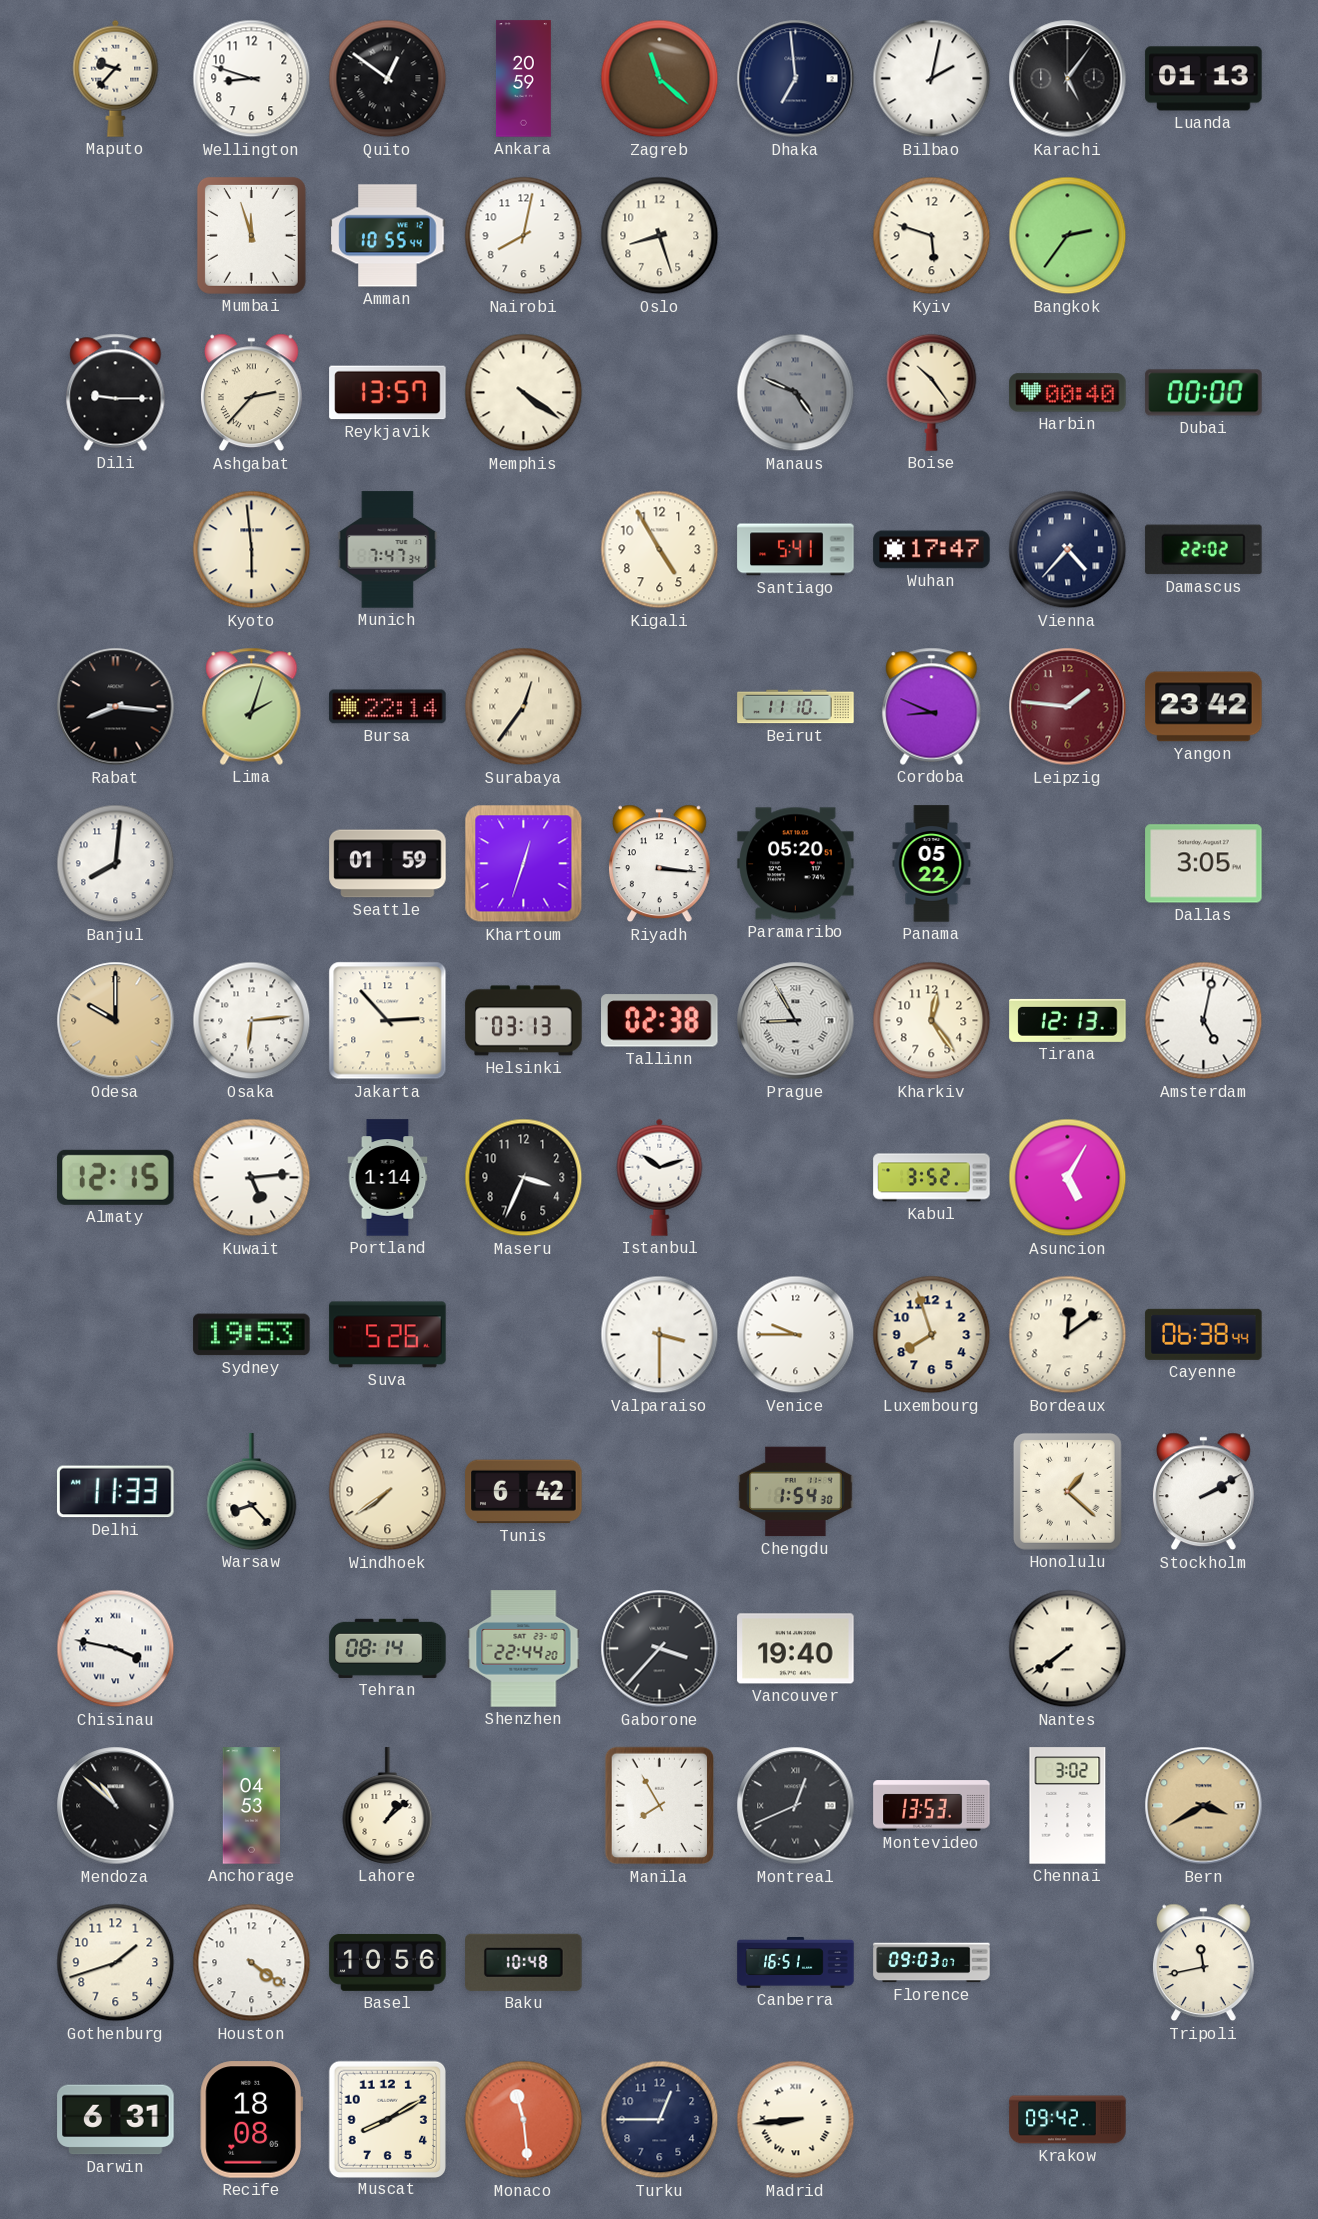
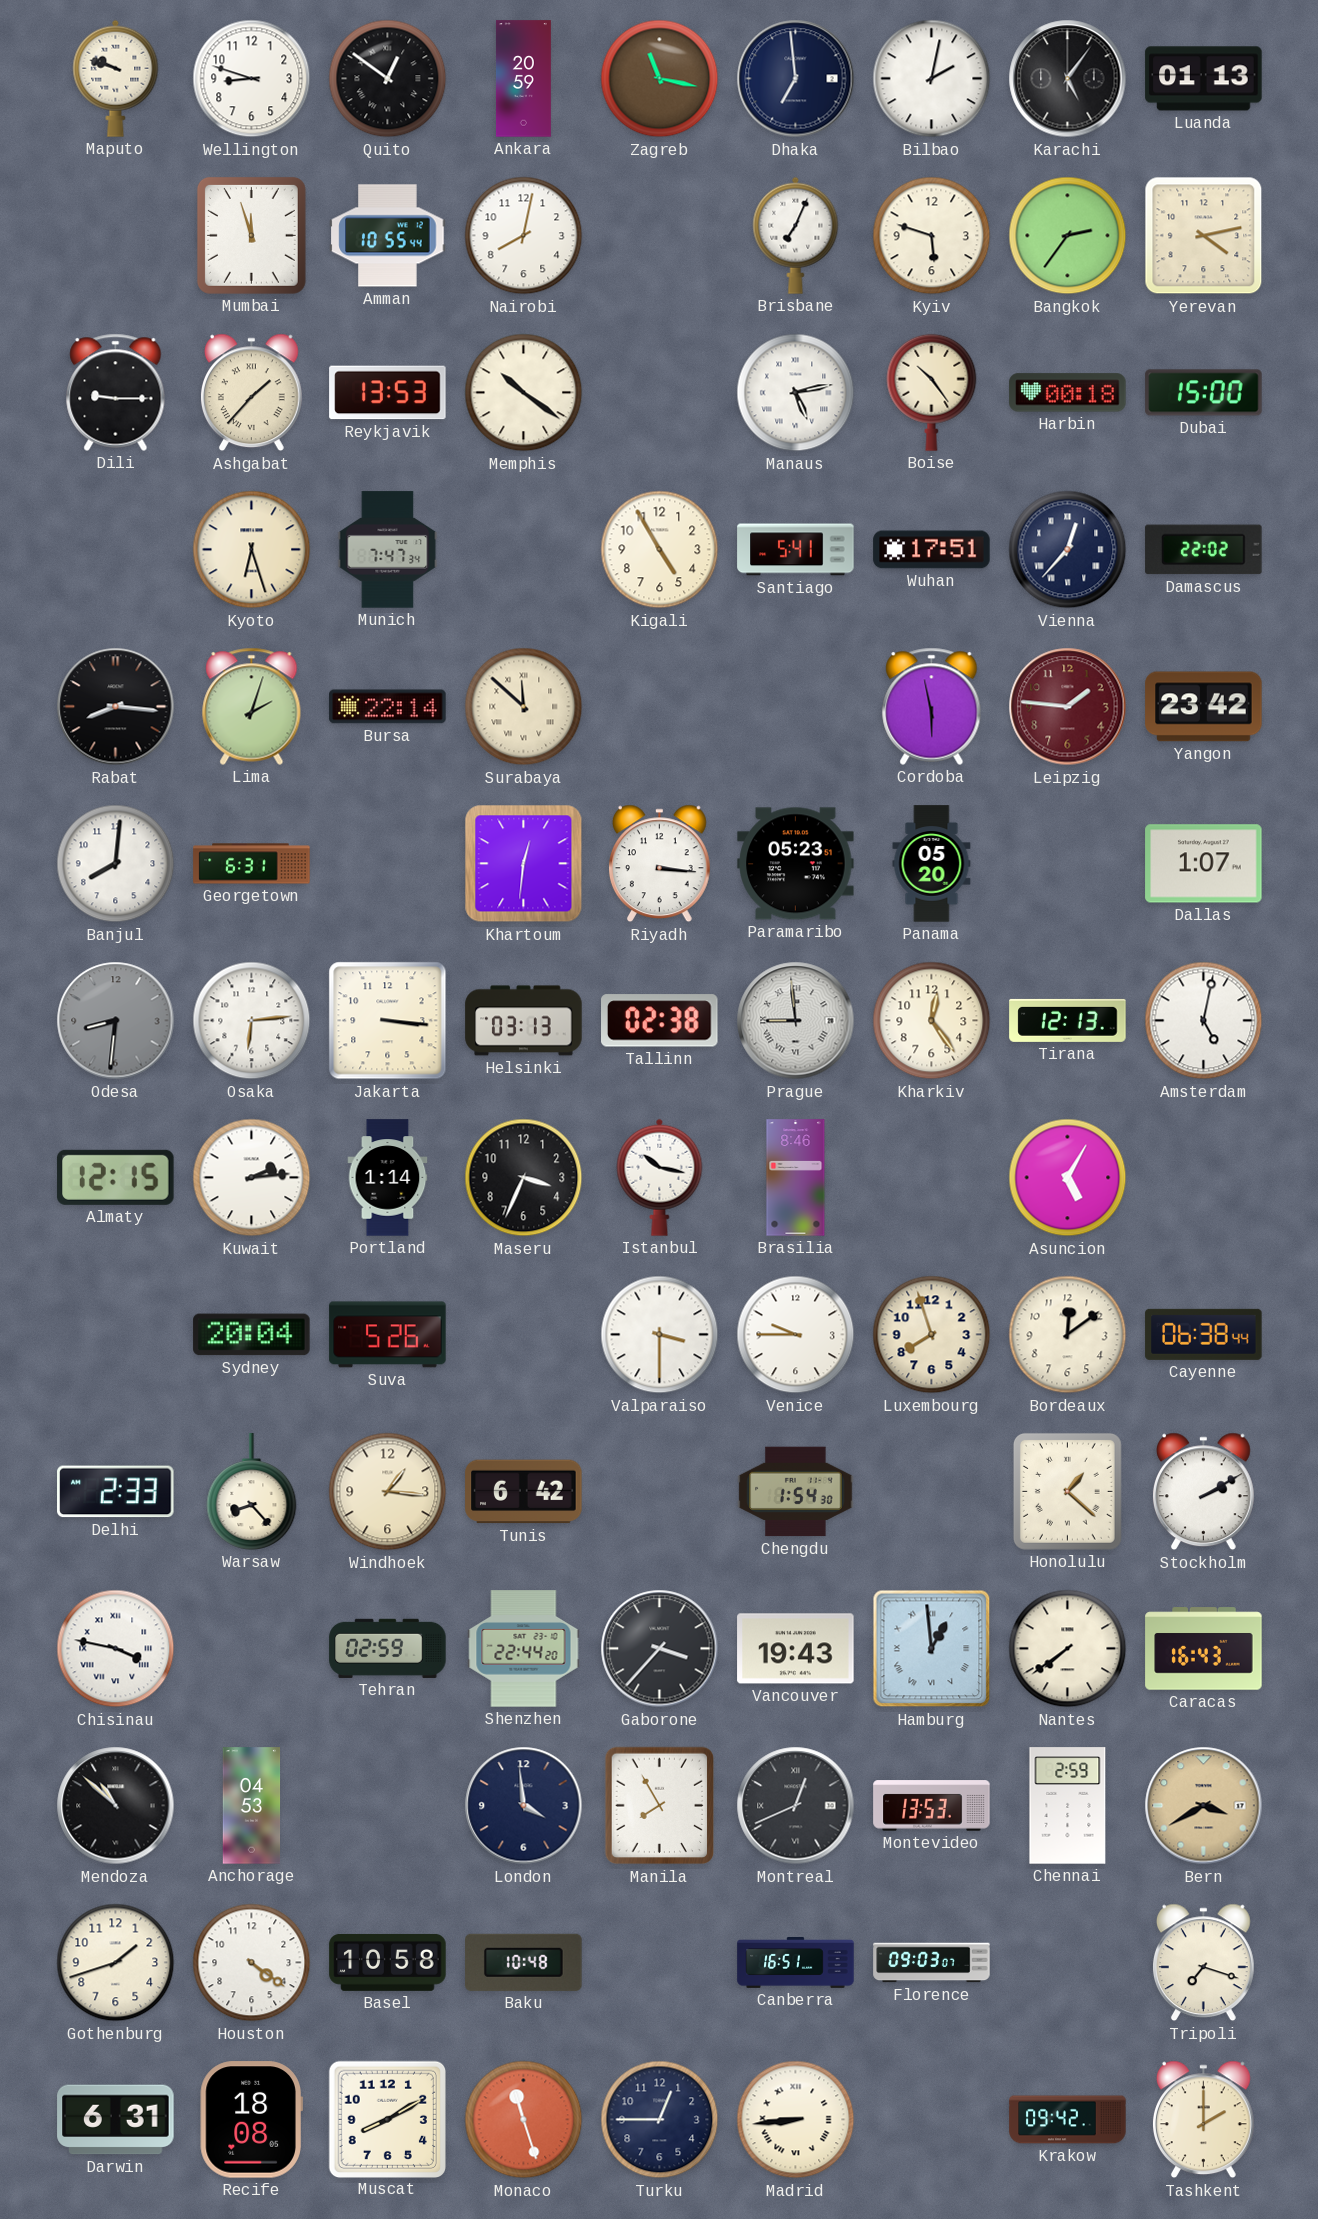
Maputo: 9:37 -> 9:48 (116, 78)
Zagreb: 11:22 -> 11:17 (660, 79)
Oslo: 8:27 -> none (660, 236)
Brisbane: none -> 7:04 (796, 235)
Yerevan: none -> 4:13 (1204, 236)
Ashgabat: 2:37 -> 1:37 (251, 393)
Reykjavik: 13:57 -> 13:53 (388, 393)
Memphis: 4:21 -> 10:21 (524, 393)
Manaus: 4:49 -> 5:13 (796, 393)
Manaus dial: grey -> white (796, 393)
Harbin: 00:40 -> 00:18 (1068, 393)
Dubai: 00:00 -> 15:00 (1204, 393)
Kyoto: 5:59 -> 6:27 (252, 550)
Wuhan: 17:47 -> 17:51 (932, 550)
Vienna: 4:37 -> 12:37 (1068, 550)
Surabaya: 12:36 -> 11:52 (524, 707)
Beirut: 11:10 -> none (796, 707)
Cordoba: 8:49 -> 5:58 (932, 706)
Georgetown: none -> 6:31 (252, 864)
Seattle: 01:59 -> none (388, 864)
Khartoum: 12:33 -> 12:31 (524, 864)
Paramaribo: 05:20 -> 05:23 (796, 864)
Panama: 05:22 -> 05:20 (932, 864)
Dallas: 3:05 -> 1:07 (1204, 864)
Odesa: 10:00 -> 8:31 (116, 1021)
Odesa dial: champagne -> grey (116, 1021)
Jakarta: 2:53 -> 3:16 (388, 1021)
Prague: 8:55 -> 8:59 (796, 1021)
Kuwait: 5:14 -> 2:14 (252, 1178)
Istanbul: 10:12 -> 10:17 (660, 1177)
Brasilia: none -> 8:46 (796, 1178)
Kabul: 3:52 -> none (932, 1178)
Sydney: 19:53 -> 20:04 (252, 1335)
Delhi: 11:33 -> 2:33 (116, 1492)
Windhoek: 7:39 -> 1:16 (388, 1492)
Tehran: 08:14 -> 02:59 (388, 1648)
Vancouver: 19:40 -> 19:43 (796, 1649)
Hamburg: none -> 12:59 (932, 1649)
Caracas: none -> 16:43 (1204, 1649)
Lahore: 1:08 -> none (388, 1806)
London: none -> 3:59 (524, 1806)
Chennai: 3:02 -> 2:59 (1068, 1806)
Basel: 10:56 -> 10:58 (388, 1962)
Tripoli: 11:43 -> 7:18 (1203, 1963)
Monaco: 11:29 -> 11:27 (524, 2120)
Tashkent: none -> 2:00 (1203, 2120)
